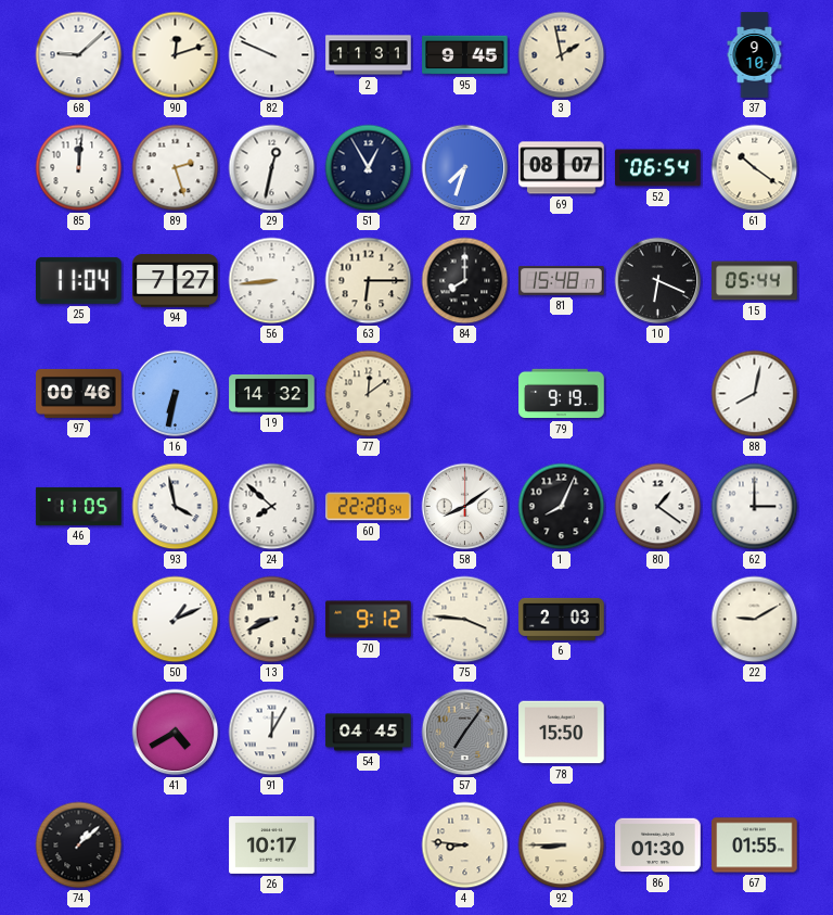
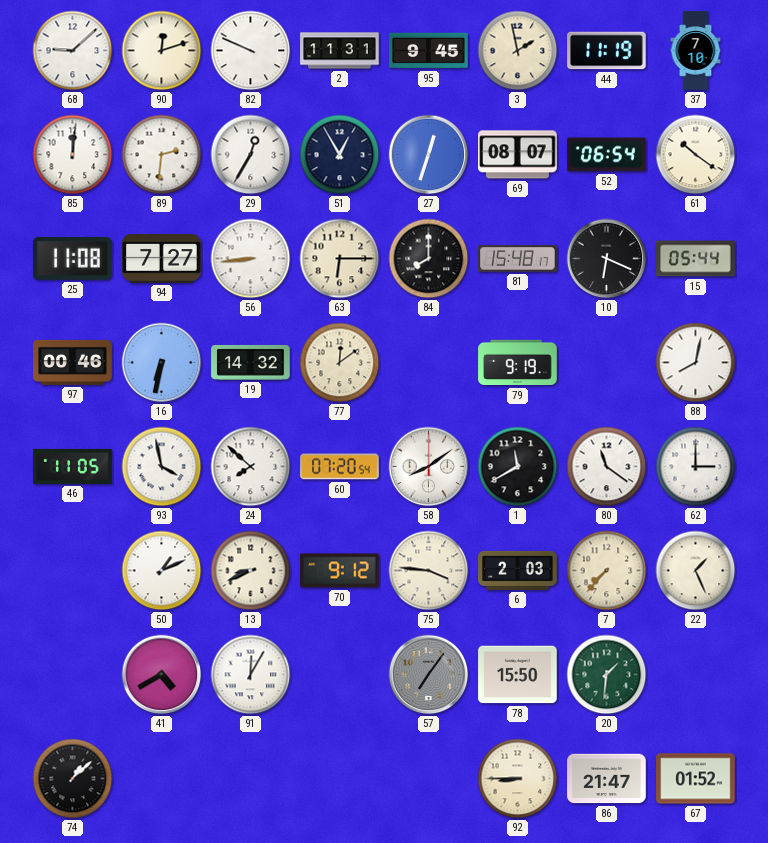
44: none -> 11:19 (607, 51)
37: 9:10 -> 7:10 (696, 51)
89: 2:27 -> 2:31 (162, 155)
29: 12:32 -> 12:35 (251, 155)
27: 7:33 -> 12:33 (429, 155)
25: 11:04 -> 11:08 (73, 258)
60: 22:20 -> 07:20 (340, 467)
1: 8:04 -> 11:40 (518, 467)
80: 1:21 -> 11:21 (607, 467)
7: none -> 7:37 (607, 571)
22: 9:10 -> 1:26 (696, 571)
54: 04:45 -> none (369, 733)
20: none -> 1:31 (607, 675)
26: 10:17 -> none (272, 844)
4: 8:46 -> none (465, 846)
86: 01:30 -> 21:47 (607, 779)
67: 01:55 -> 01:52 (696, 779)
